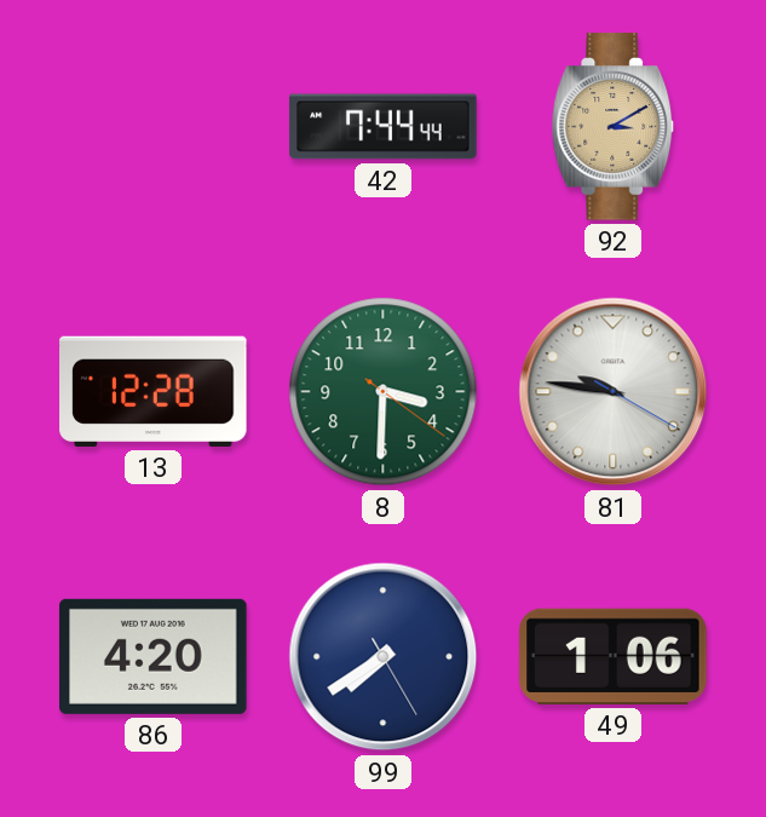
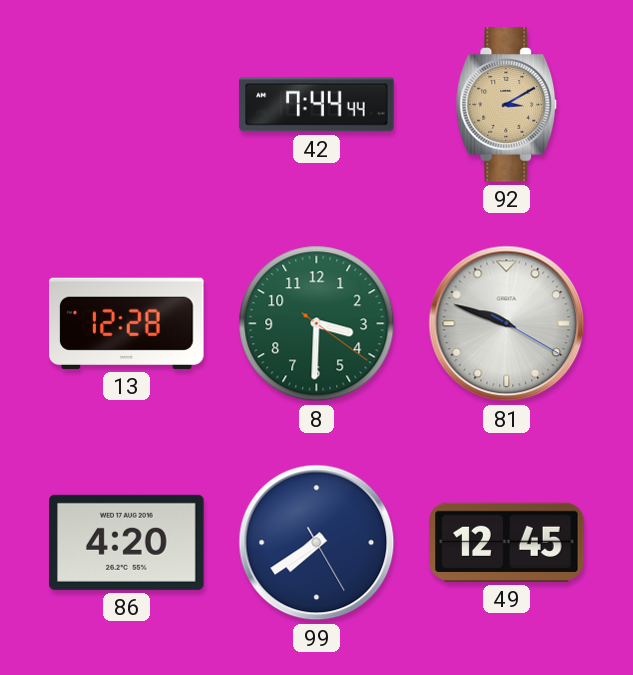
81: 9:46 -> 9:48 (507, 324)
49: 1:06 -> 12:45 (507, 542)
